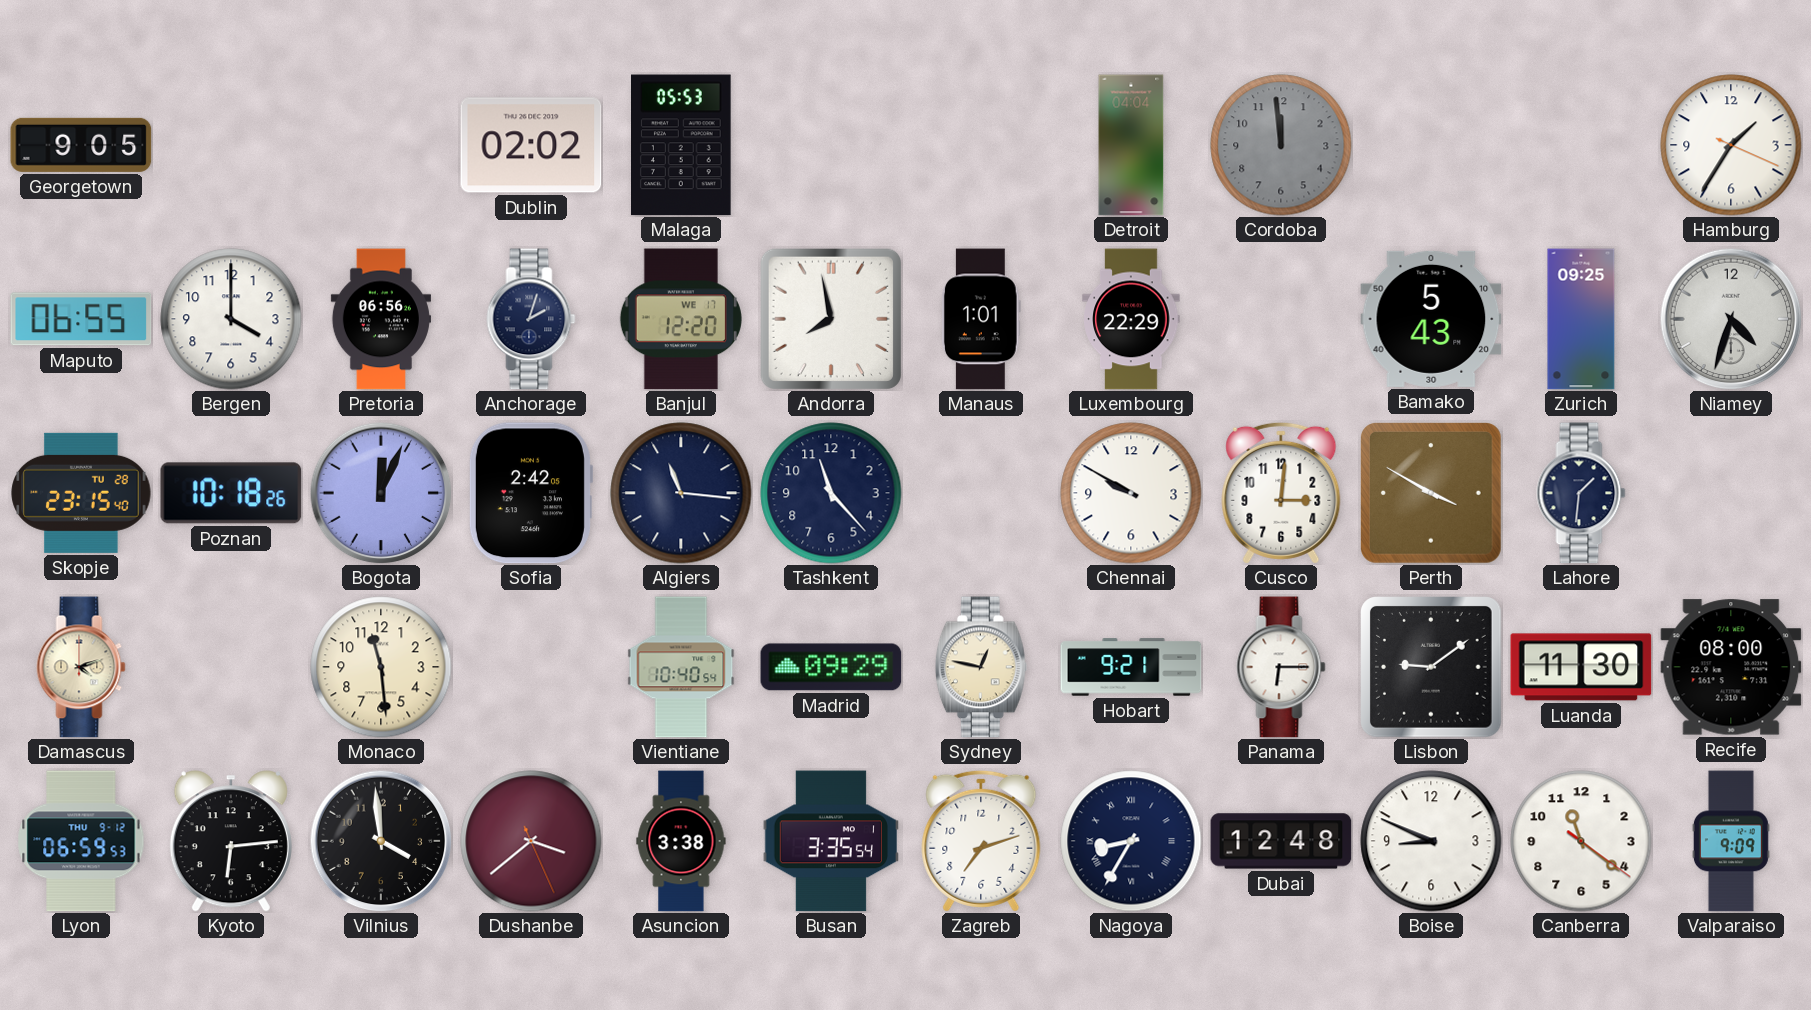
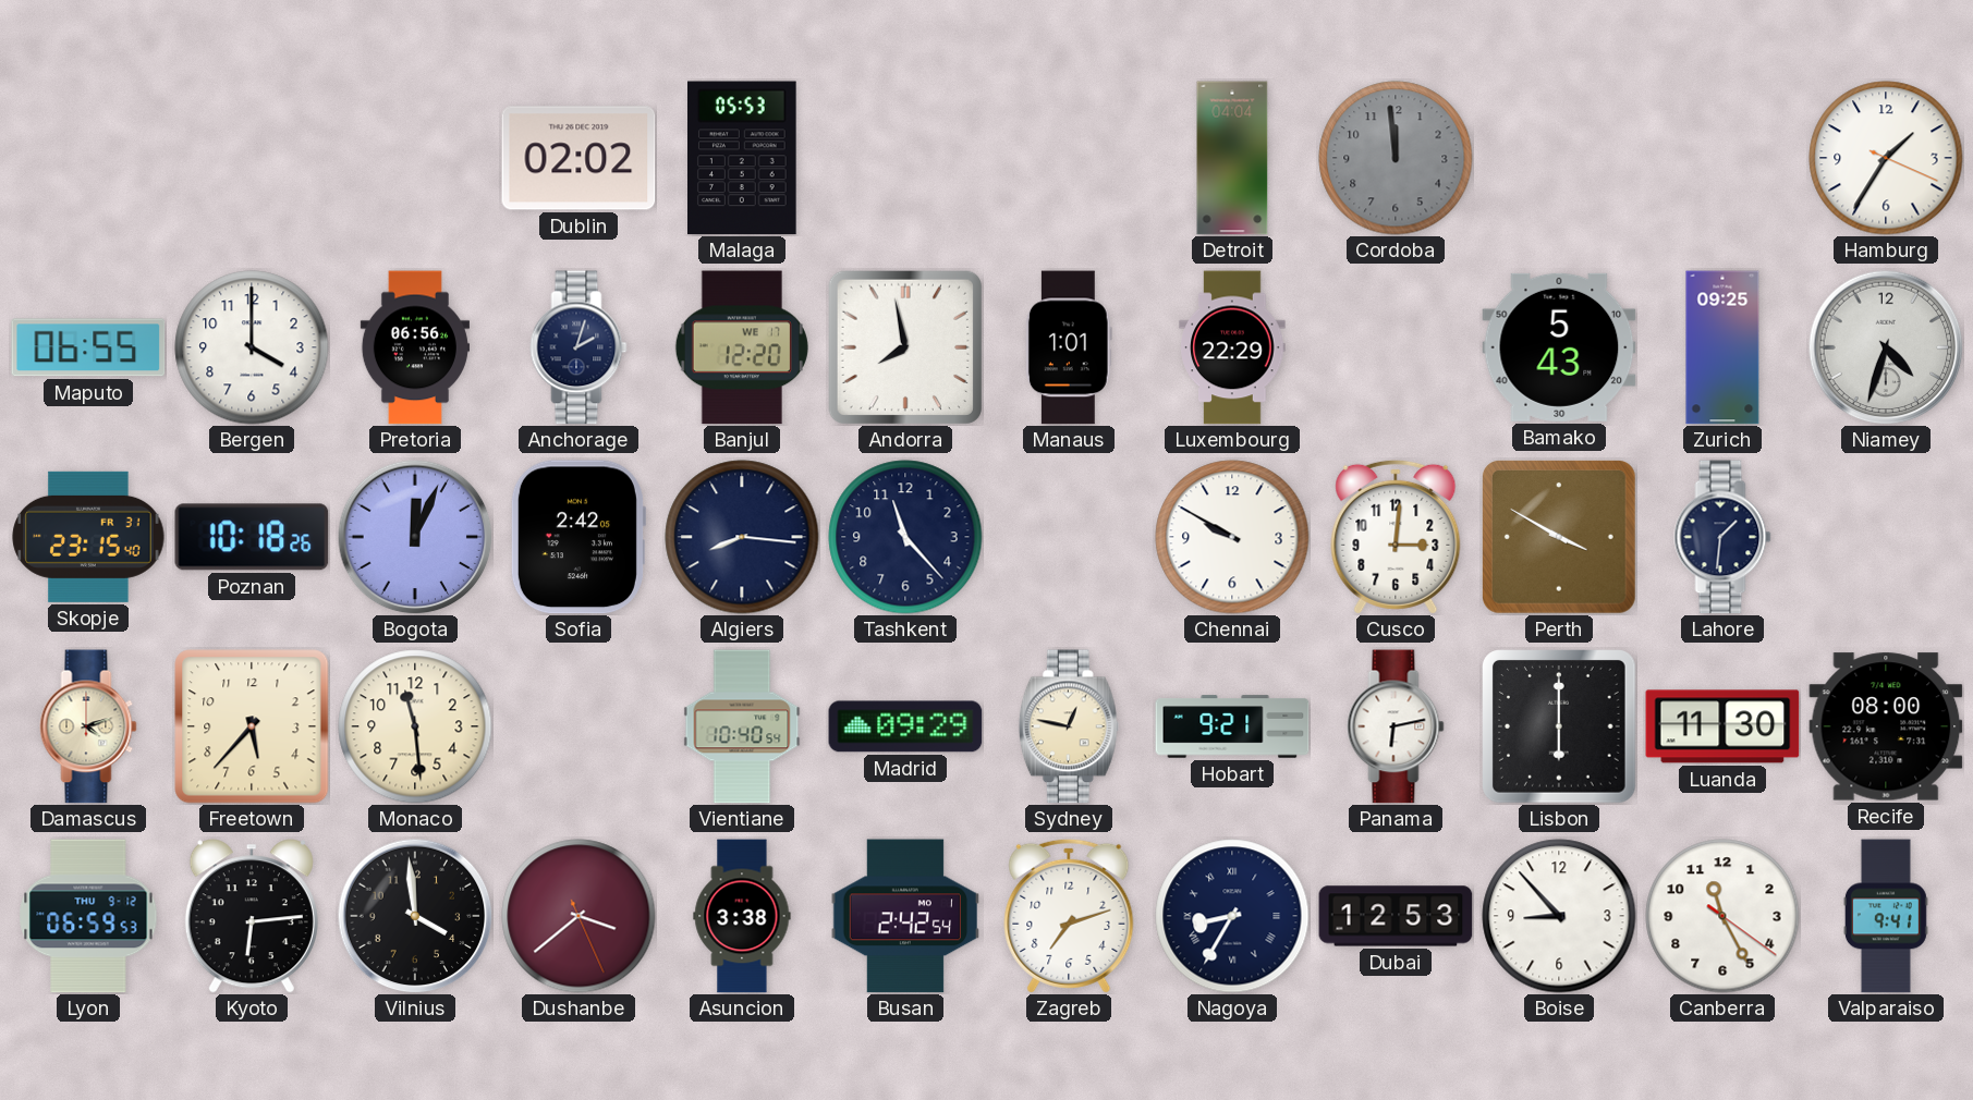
Georgetown: 9:05 -> none (81, 145)
Skopje date: TU 28 -> FR 31 (88, 537)
Algiers: 11:16 -> 8:16 (742, 537)
Freetown: none -> 5:37 (252, 726)
Panama: 6:15 -> 6:13 (1396, 726)
Lisbon: 9:09 -> 6:00 (1560, 728)
Busan: 3:35 -> 2:42 (904, 916)
Dubai: 12:48 -> 12:53 (1396, 916)
Boise: 8:49 -> 8:53 (1559, 916)
Canberra: 11:21 -> 11:25 (1722, 916)
Valparaiso: 9:09 -> 9:41 (1886, 916)
